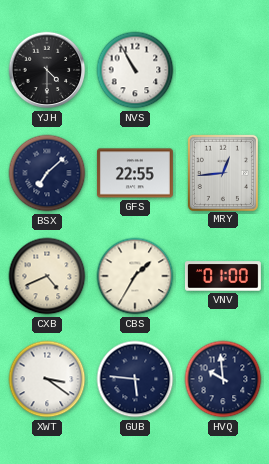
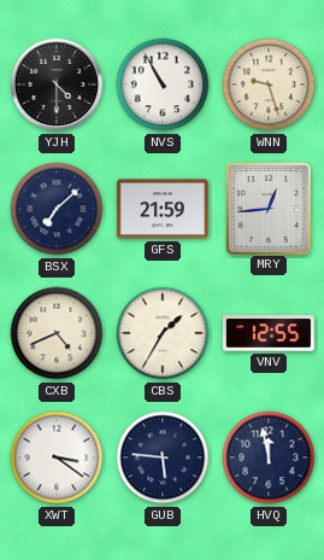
WNN: none -> 9:27 (269, 84)
GFS: 22:55 -> 21:59 (163, 209)
VNV: 01:00 -> 12:55 (269, 333)
HVQ: 9:59 -> 11:58 (269, 457)
